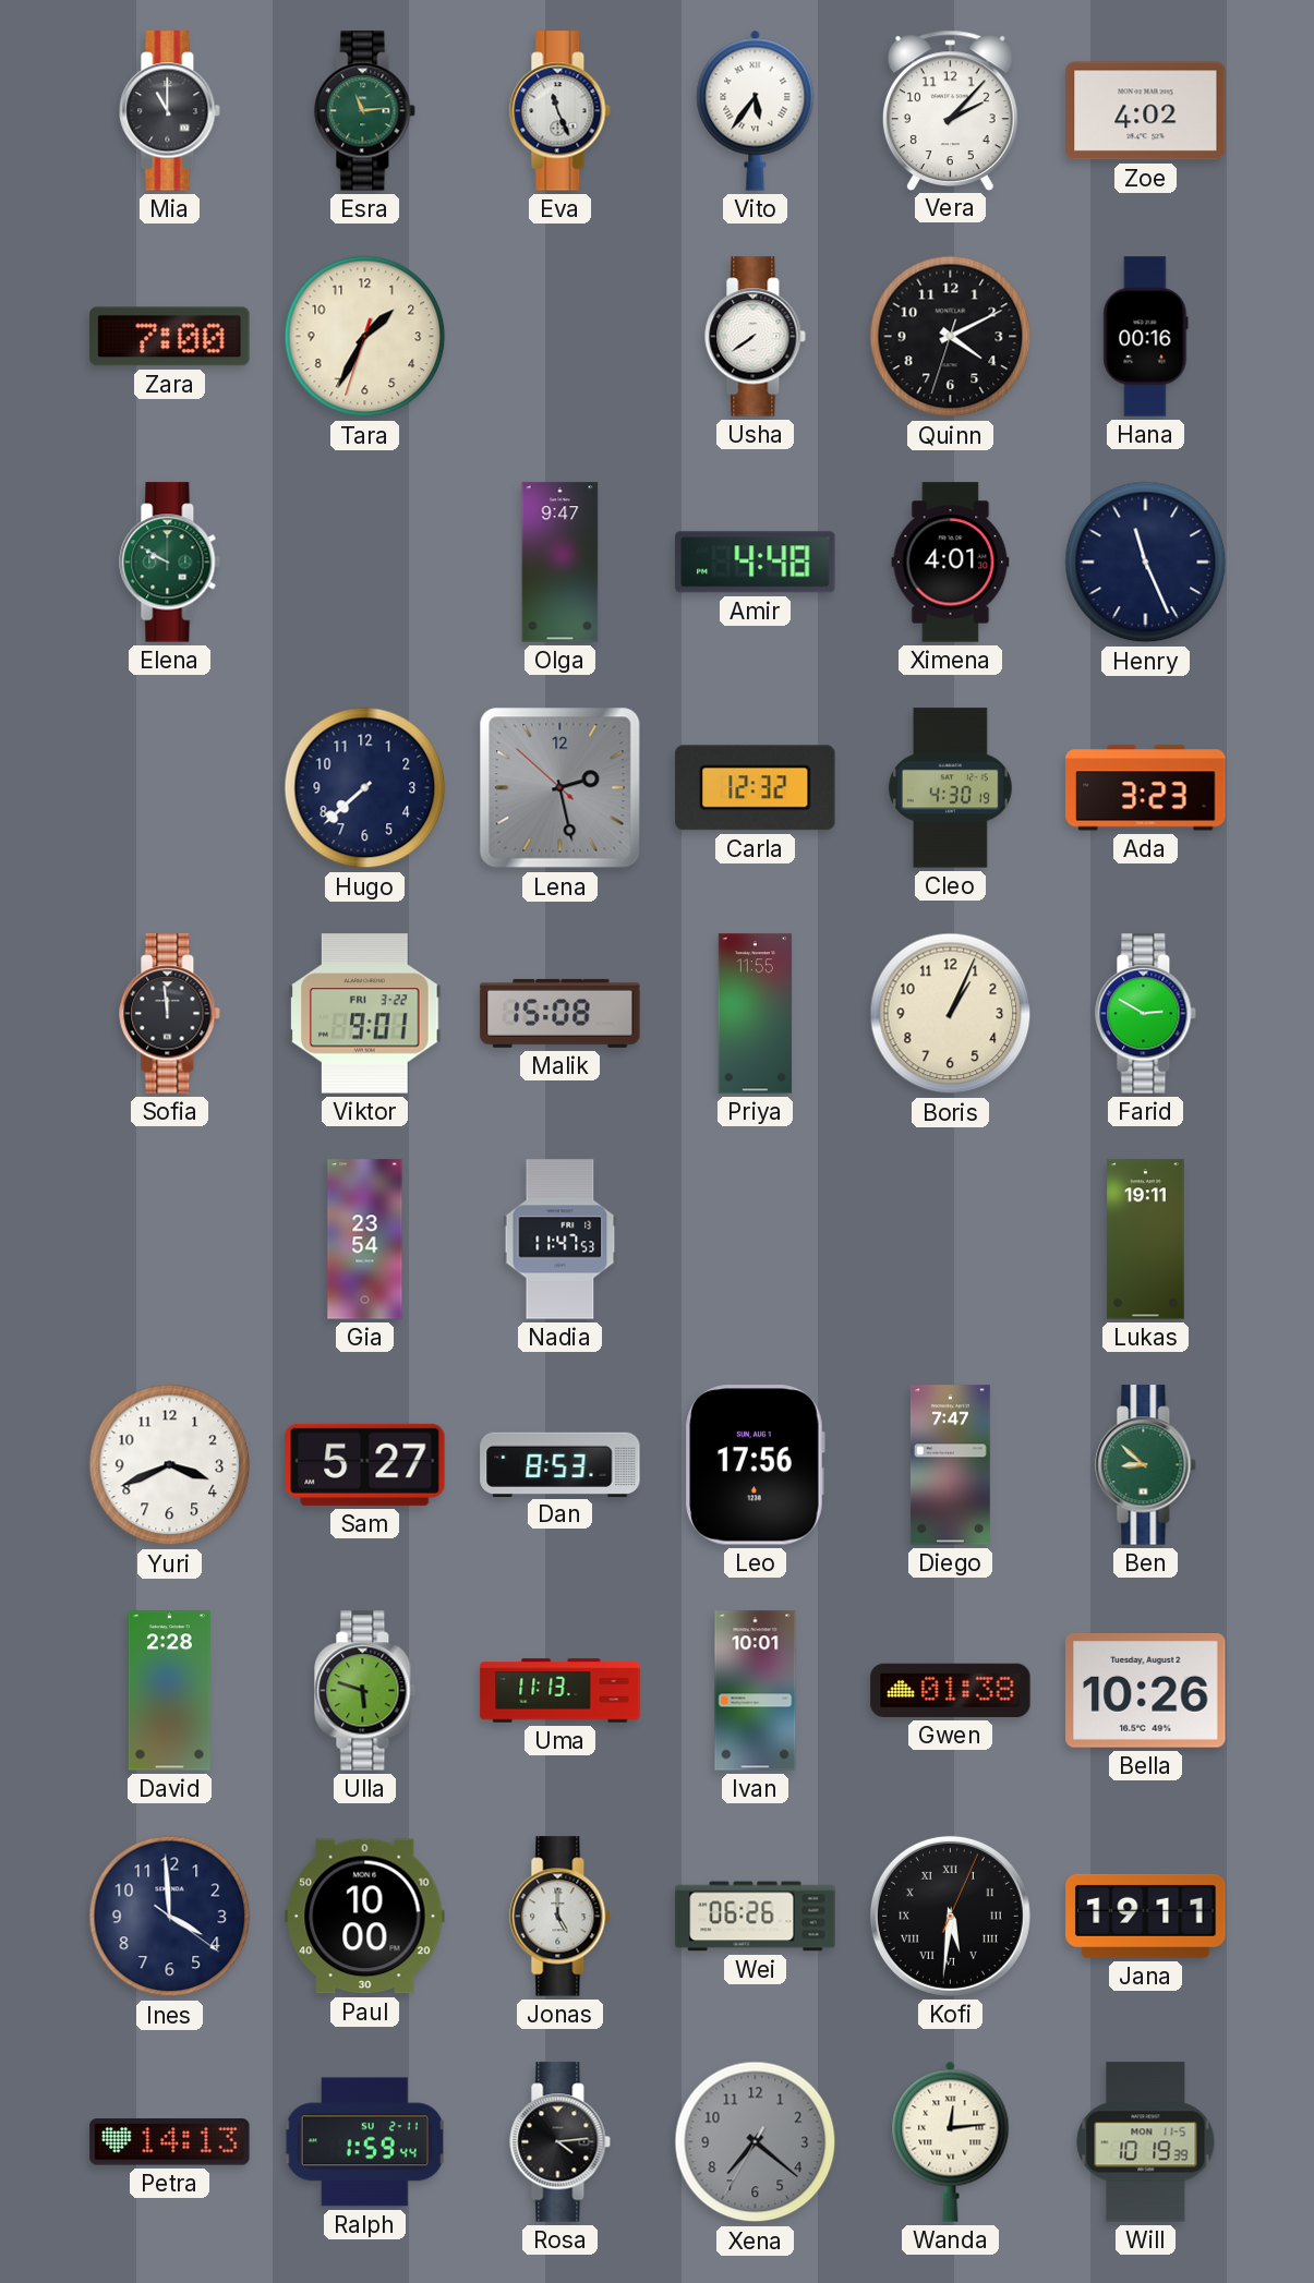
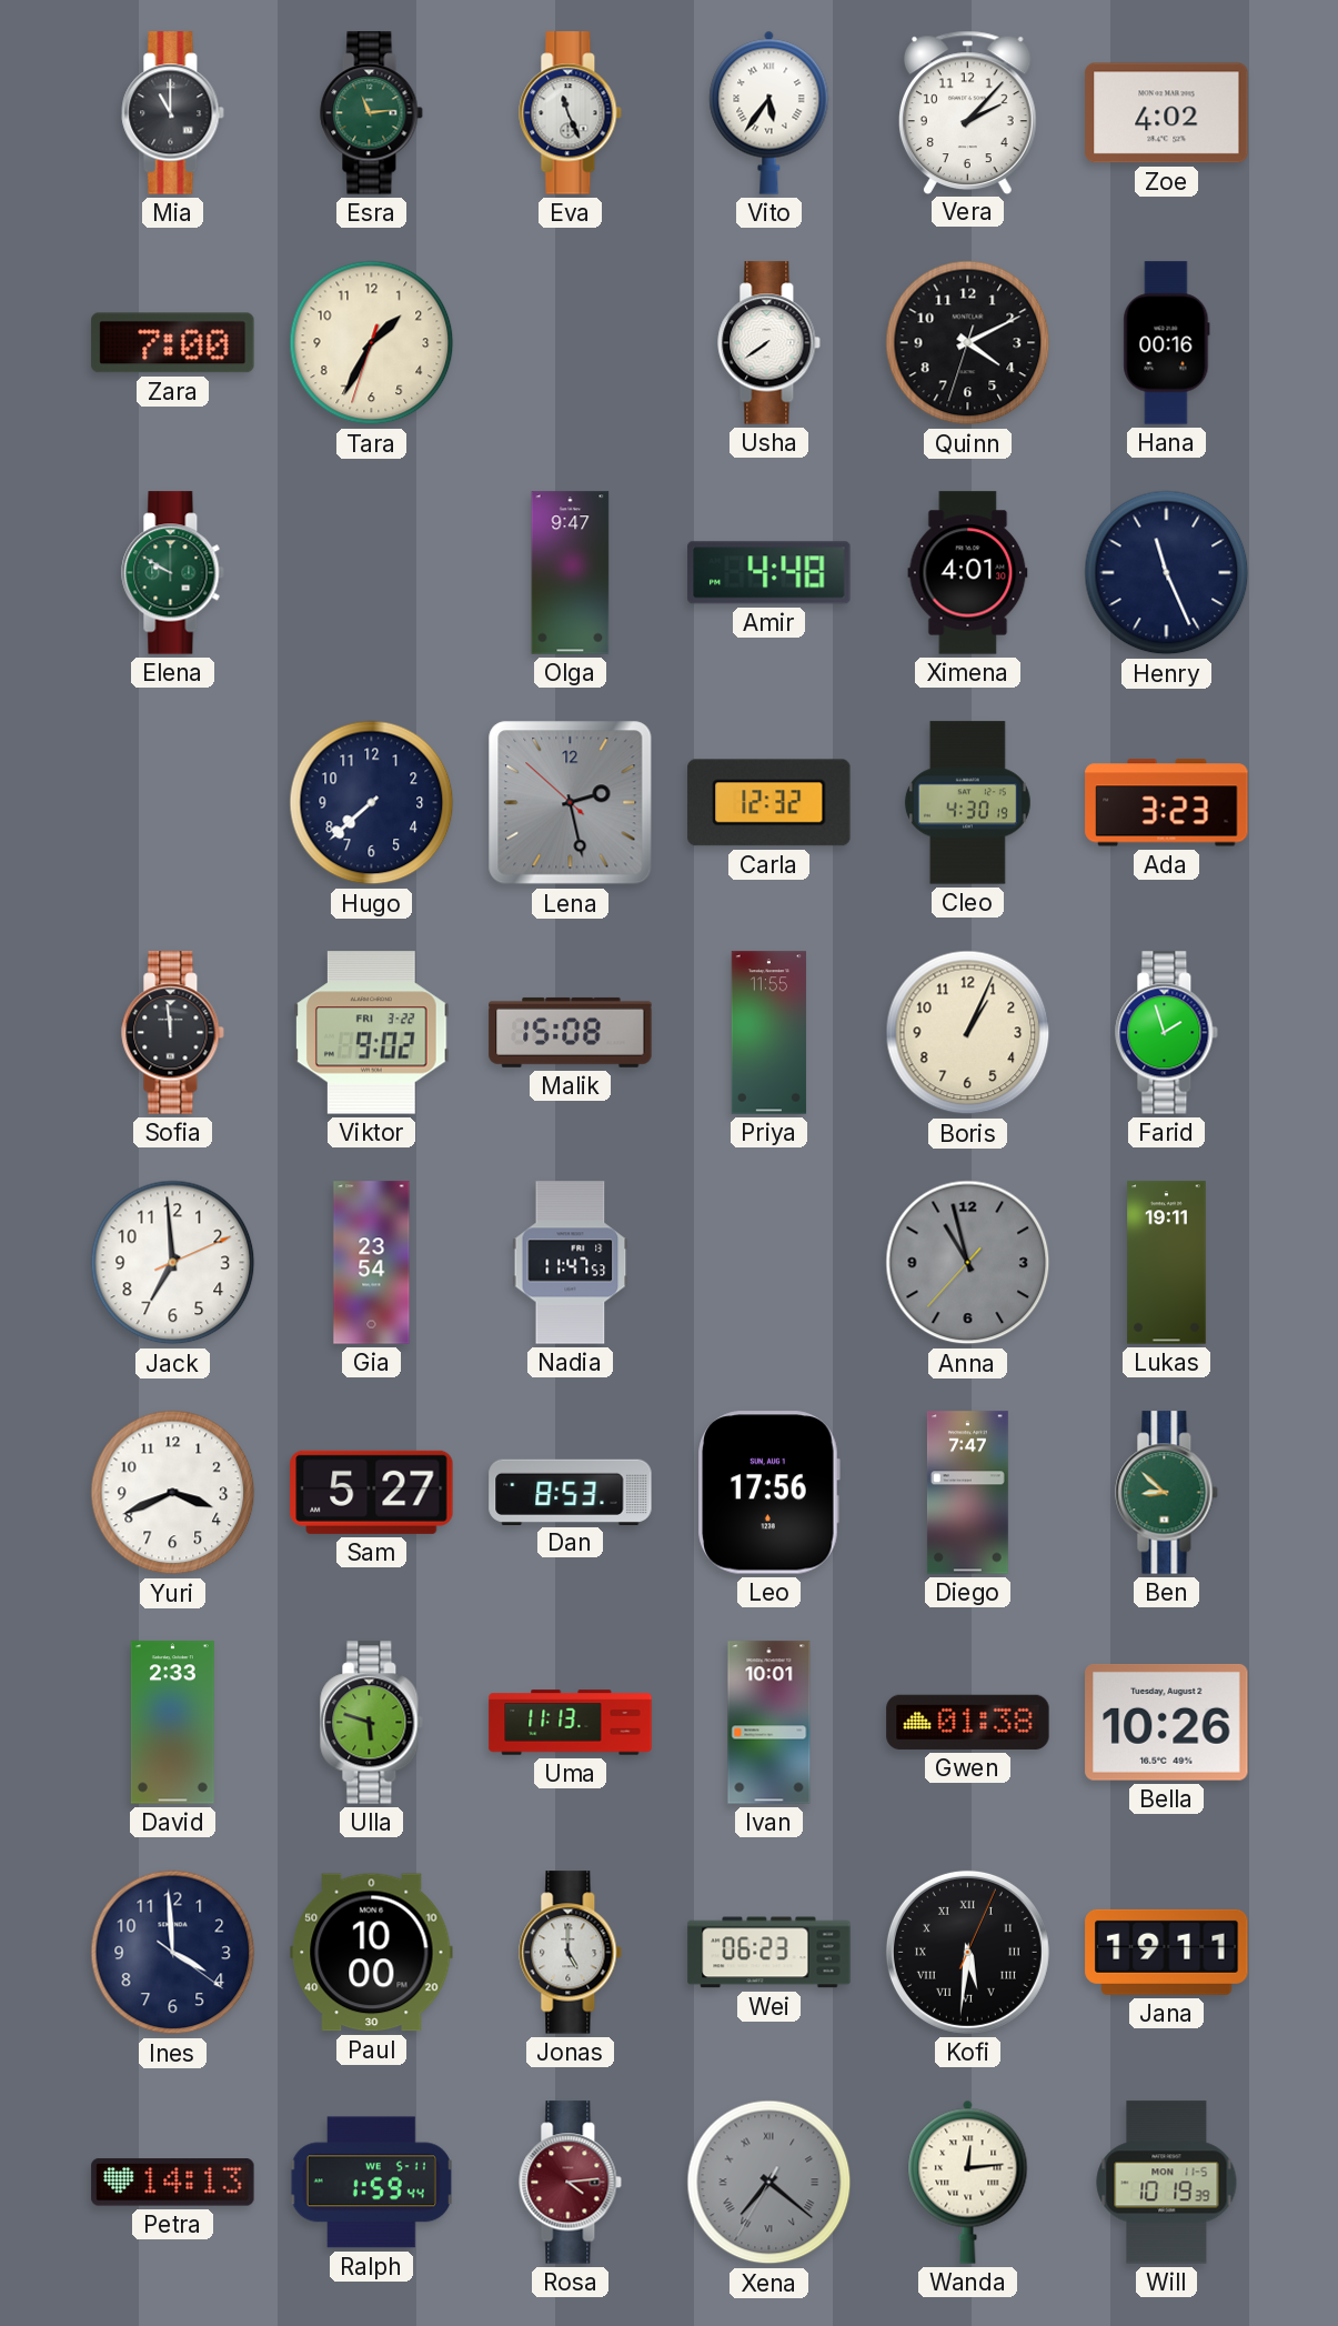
Viktor: 9:01 -> 9:02 (372, 1033)
Farid: 2:50 -> 1:57 (1167, 1033)
Jack: none -> 6:59 (173, 1263)
Anna: none -> 10:57 (968, 1263)
David: 2:28 -> 2:33 (172, 1723)
Wei: 06:26 -> 06:23 (769, 1953)
Ralph date: SU 2-11 -> WE 5-11 (371, 2183)
Rosa dial: black -> burgundy (571, 2183)
Xena numerals: Arabic -> Roman (769, 2183)
